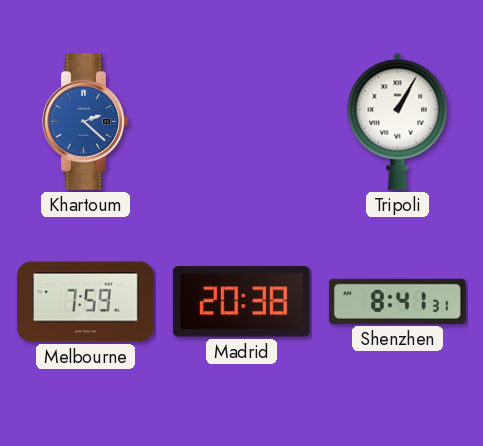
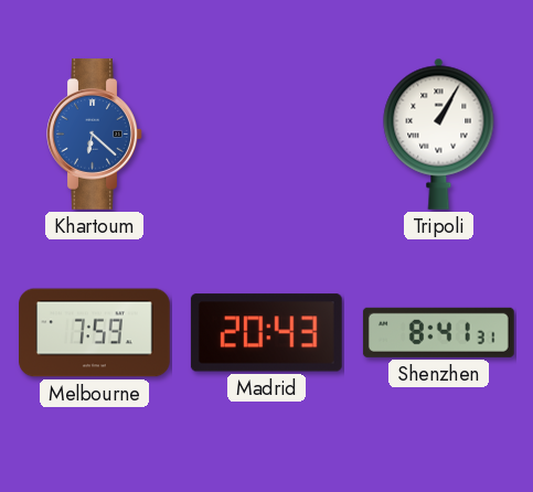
Khartoum: 2:22 -> 6:22 (95, 135)
Madrid: 20:38 -> 20:43 (266, 333)
